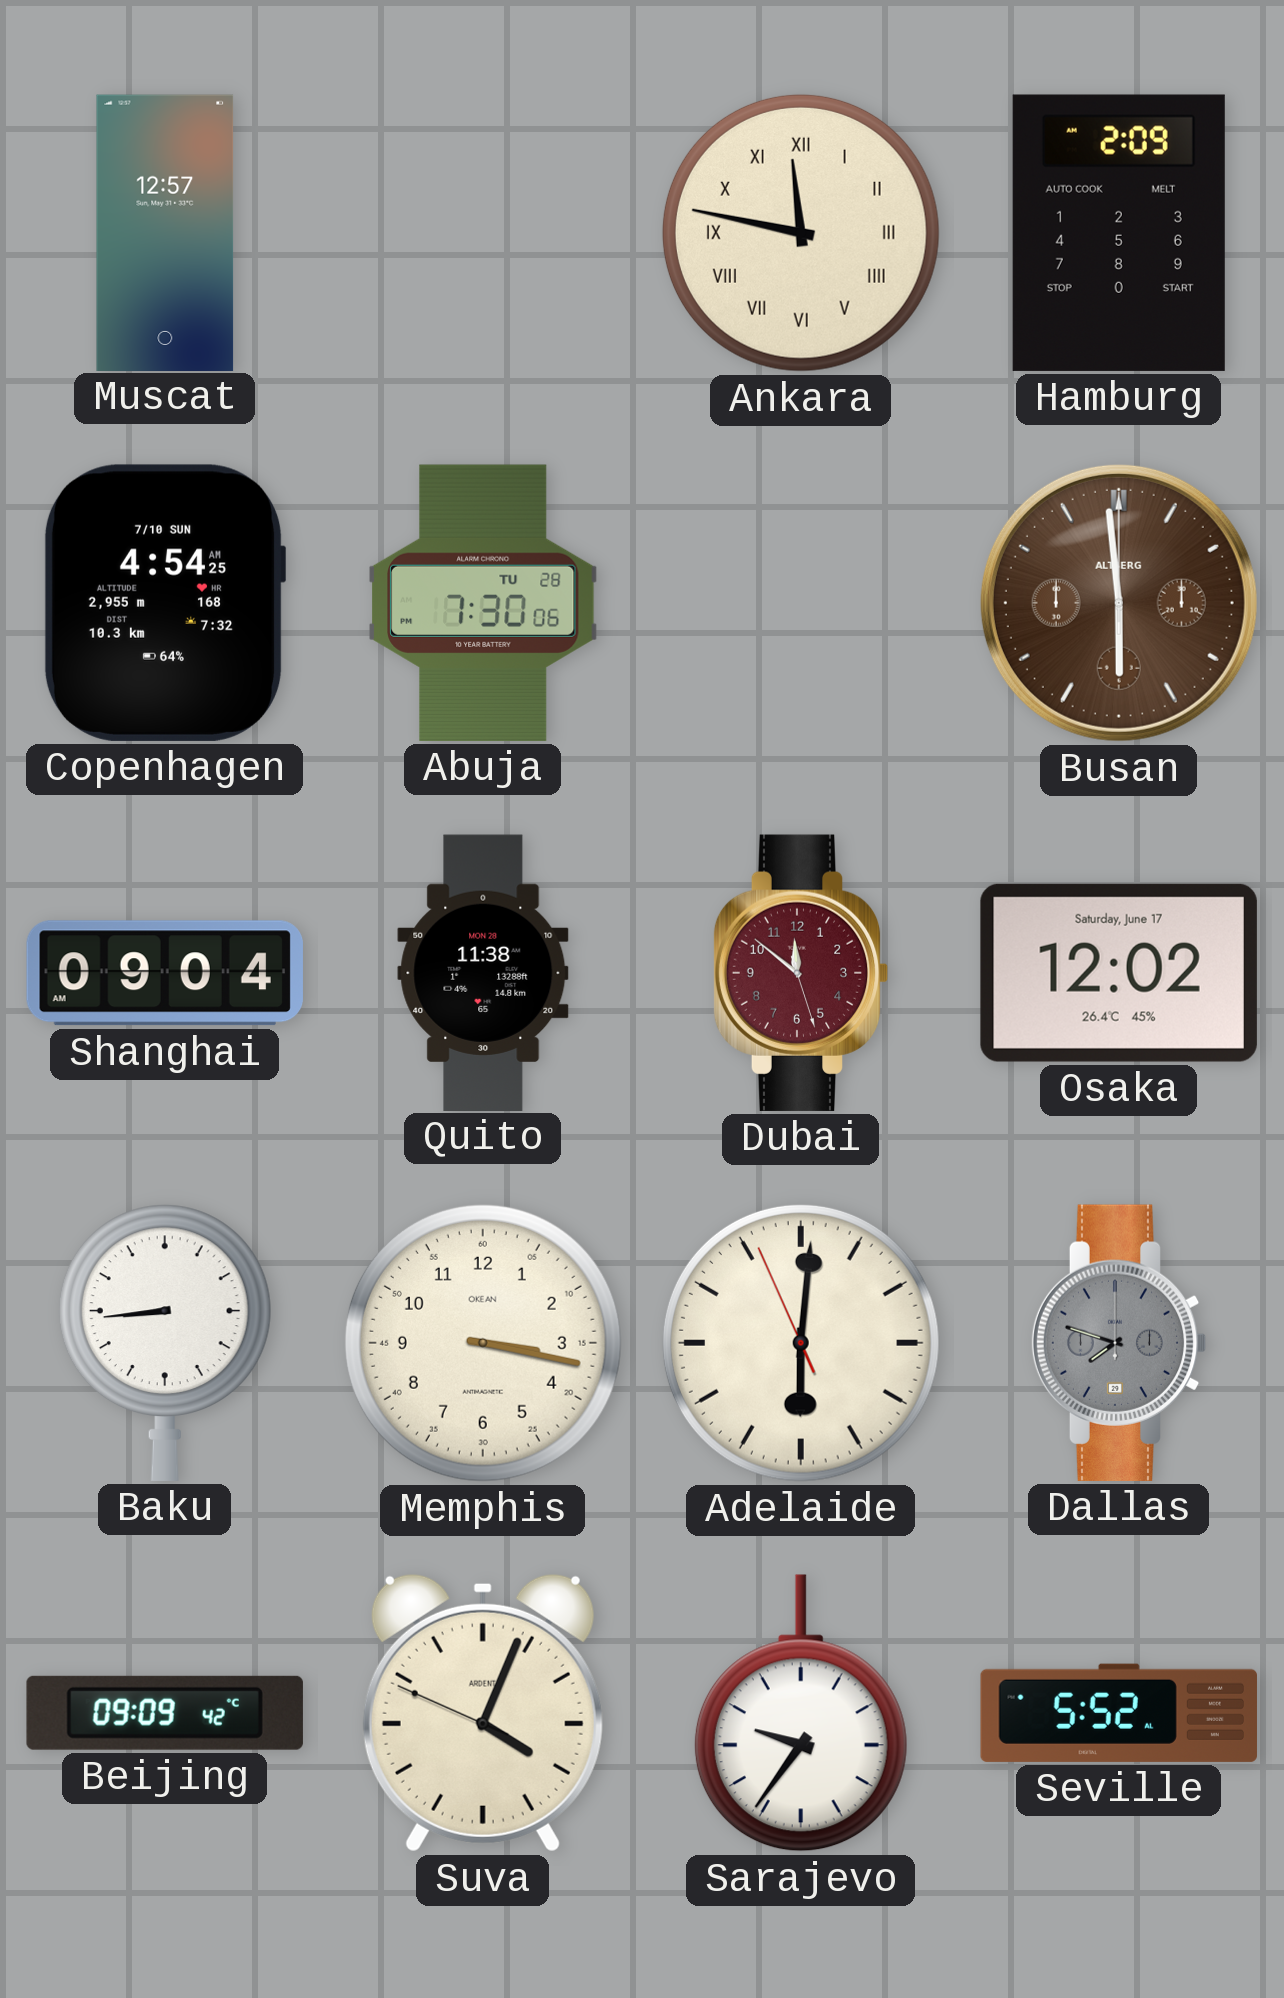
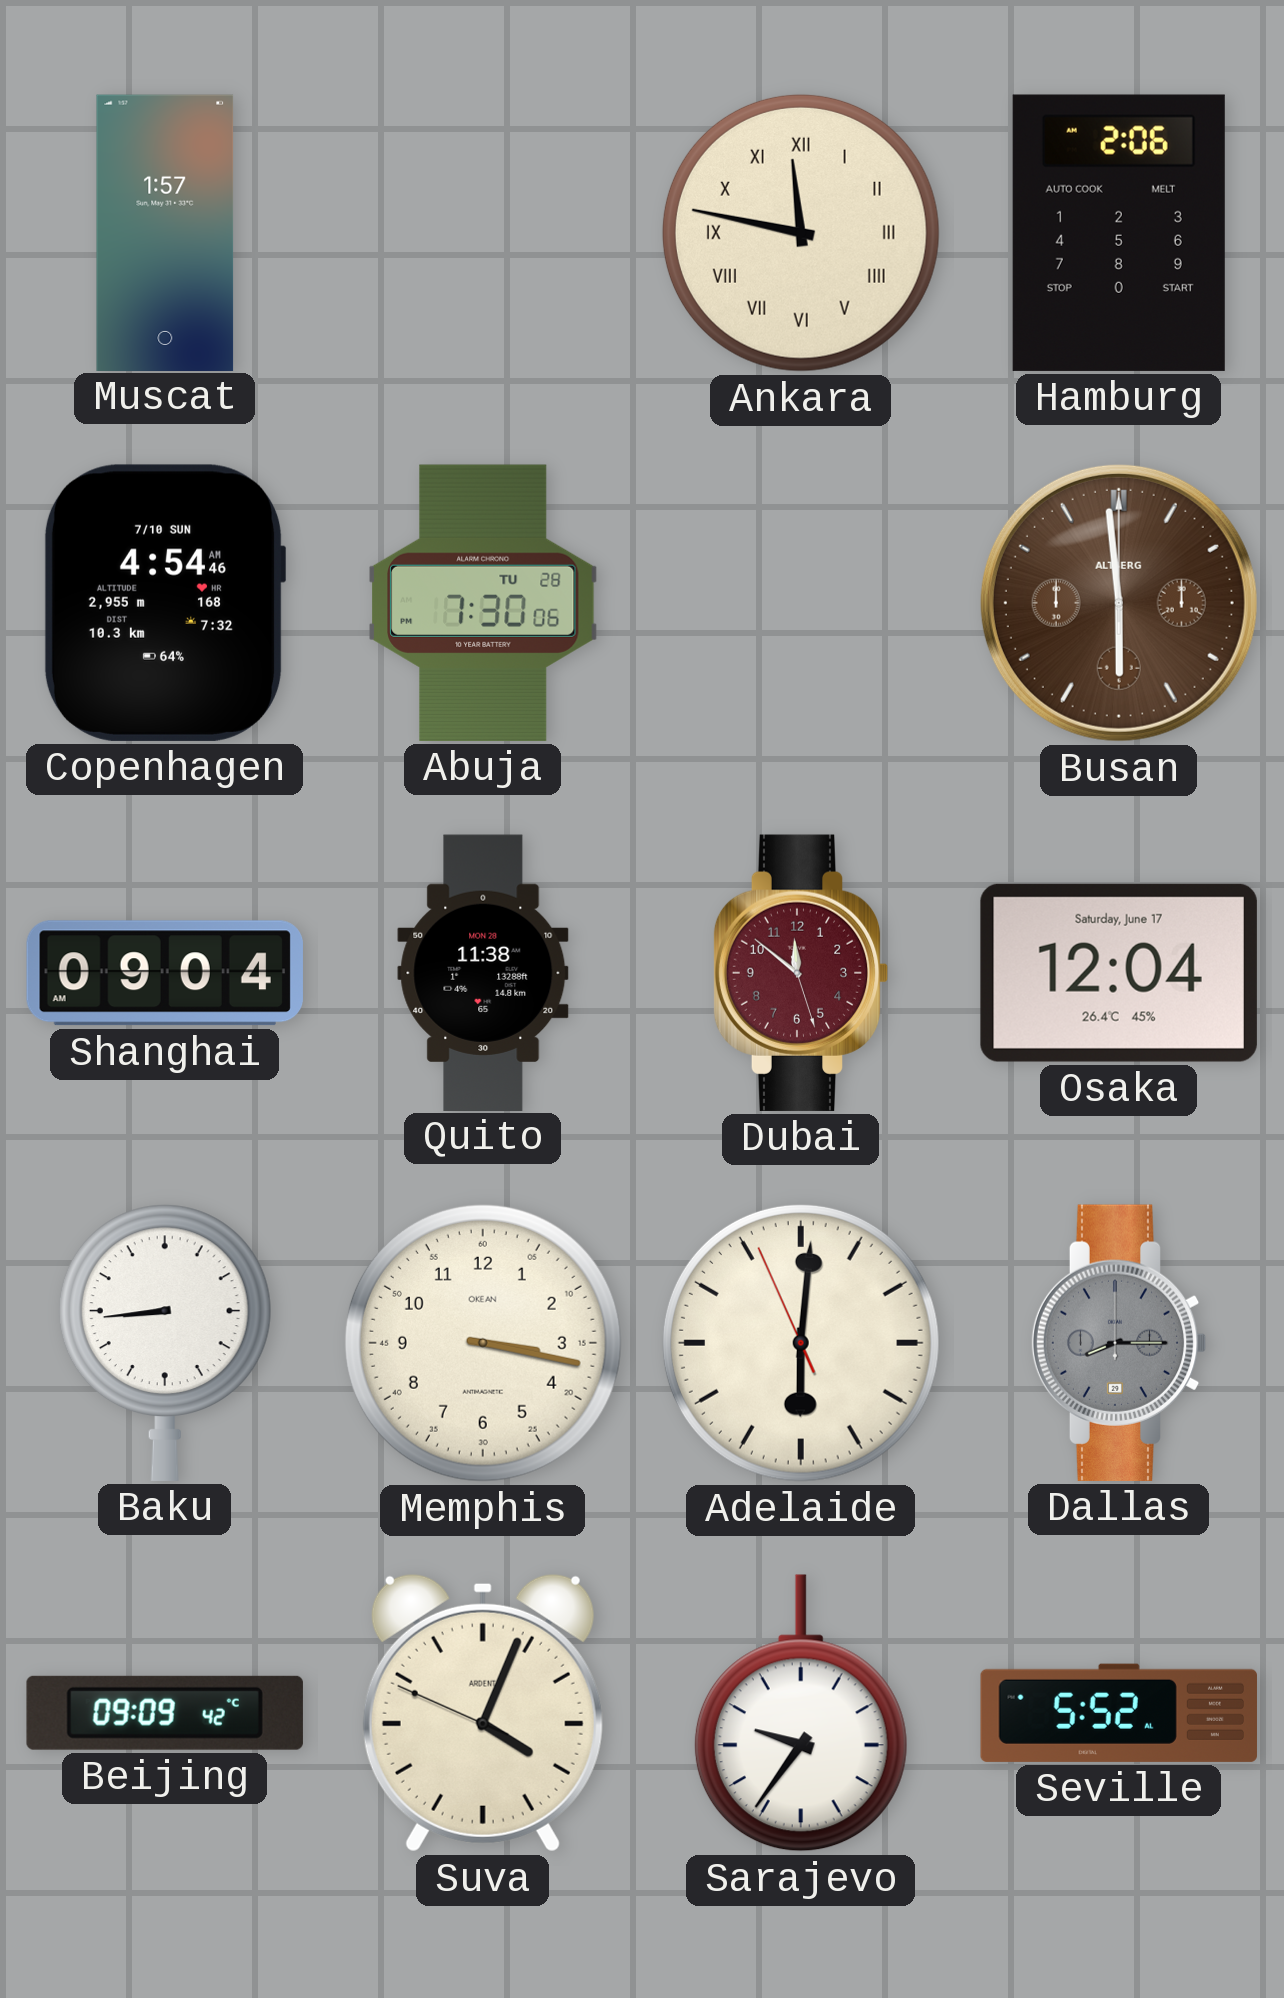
Muscat: 12:57 -> 1:57 (165, 232)
Hamburg: 2:09 -> 2:06 (1119, 233)
Copenhagen: 4:54:25 AM -> 4:54:46 AM (165, 603)
Osaka: 12:02 -> 12:04 (1119, 973)
Dallas: 7:48 -> 8:15 (1119, 1343)
